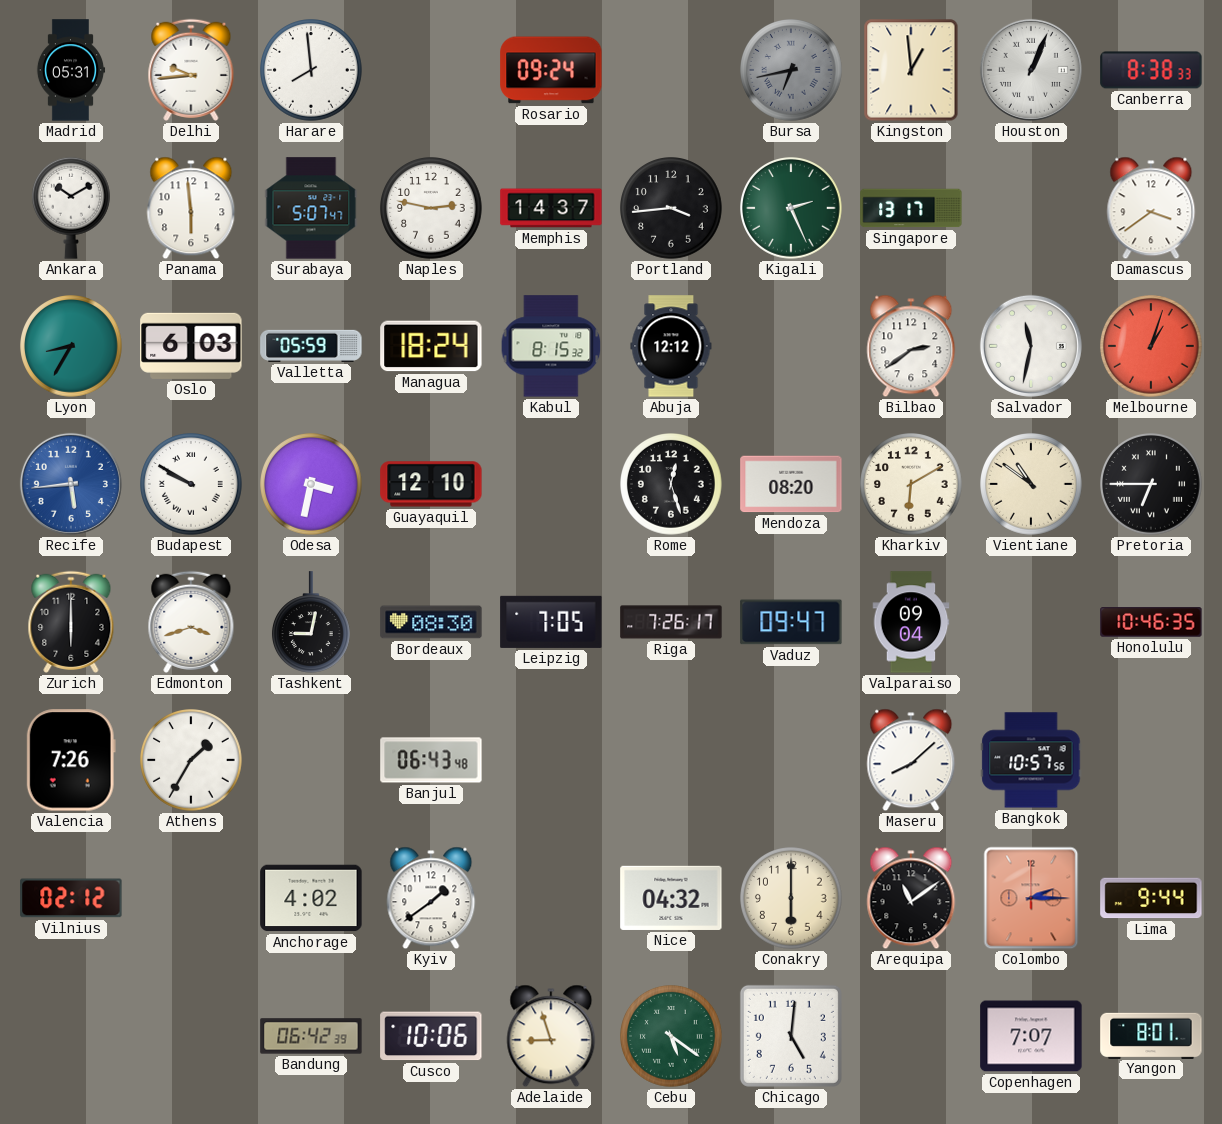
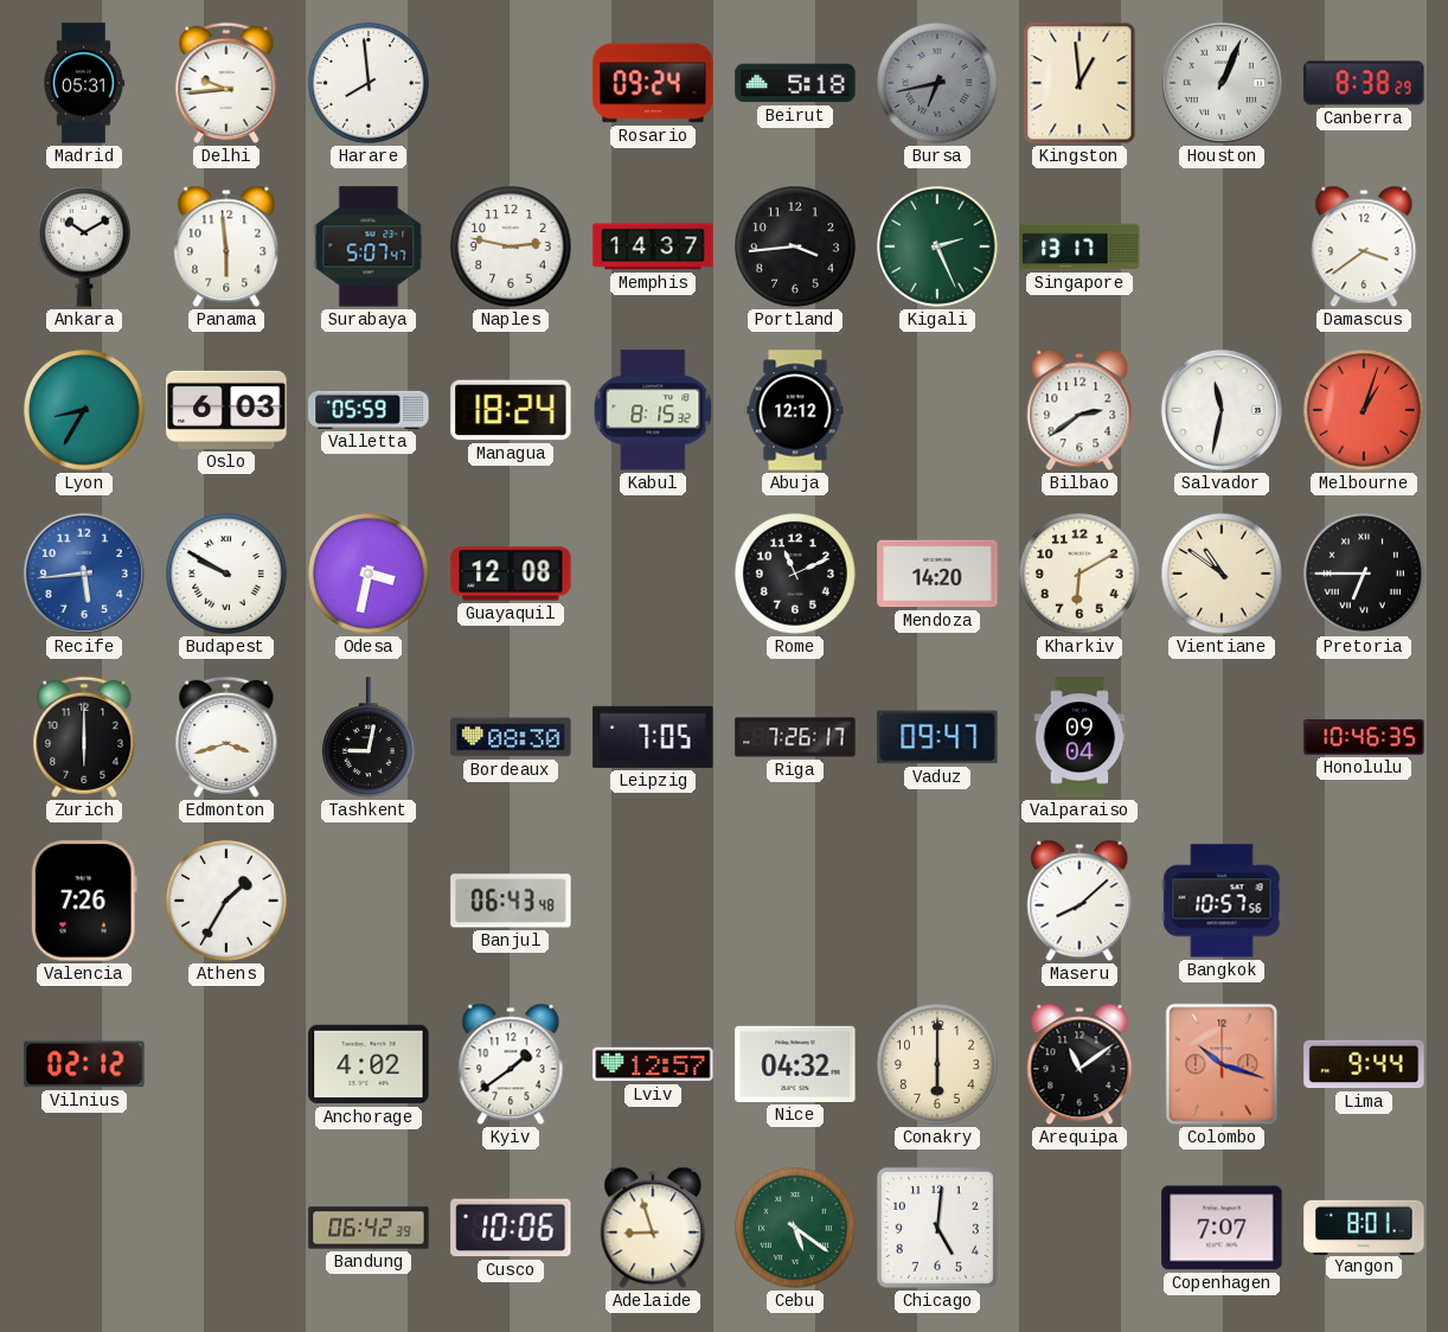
Beirut: none -> 5:18 (795, 83)
Canberra: 8:38:33 -> 8:38:29 (1364, 83)
Guayaquil: 12:10 -> 12:08 (511, 574)
Rome: 12:27 -> 11:11 (796, 575)
Mendoza: 08:20 -> 14:20 (937, 574)
Lviv: none -> 12:57 (653, 1064)
Colombo: 2:15 -> 10:18 (1222, 1064)
